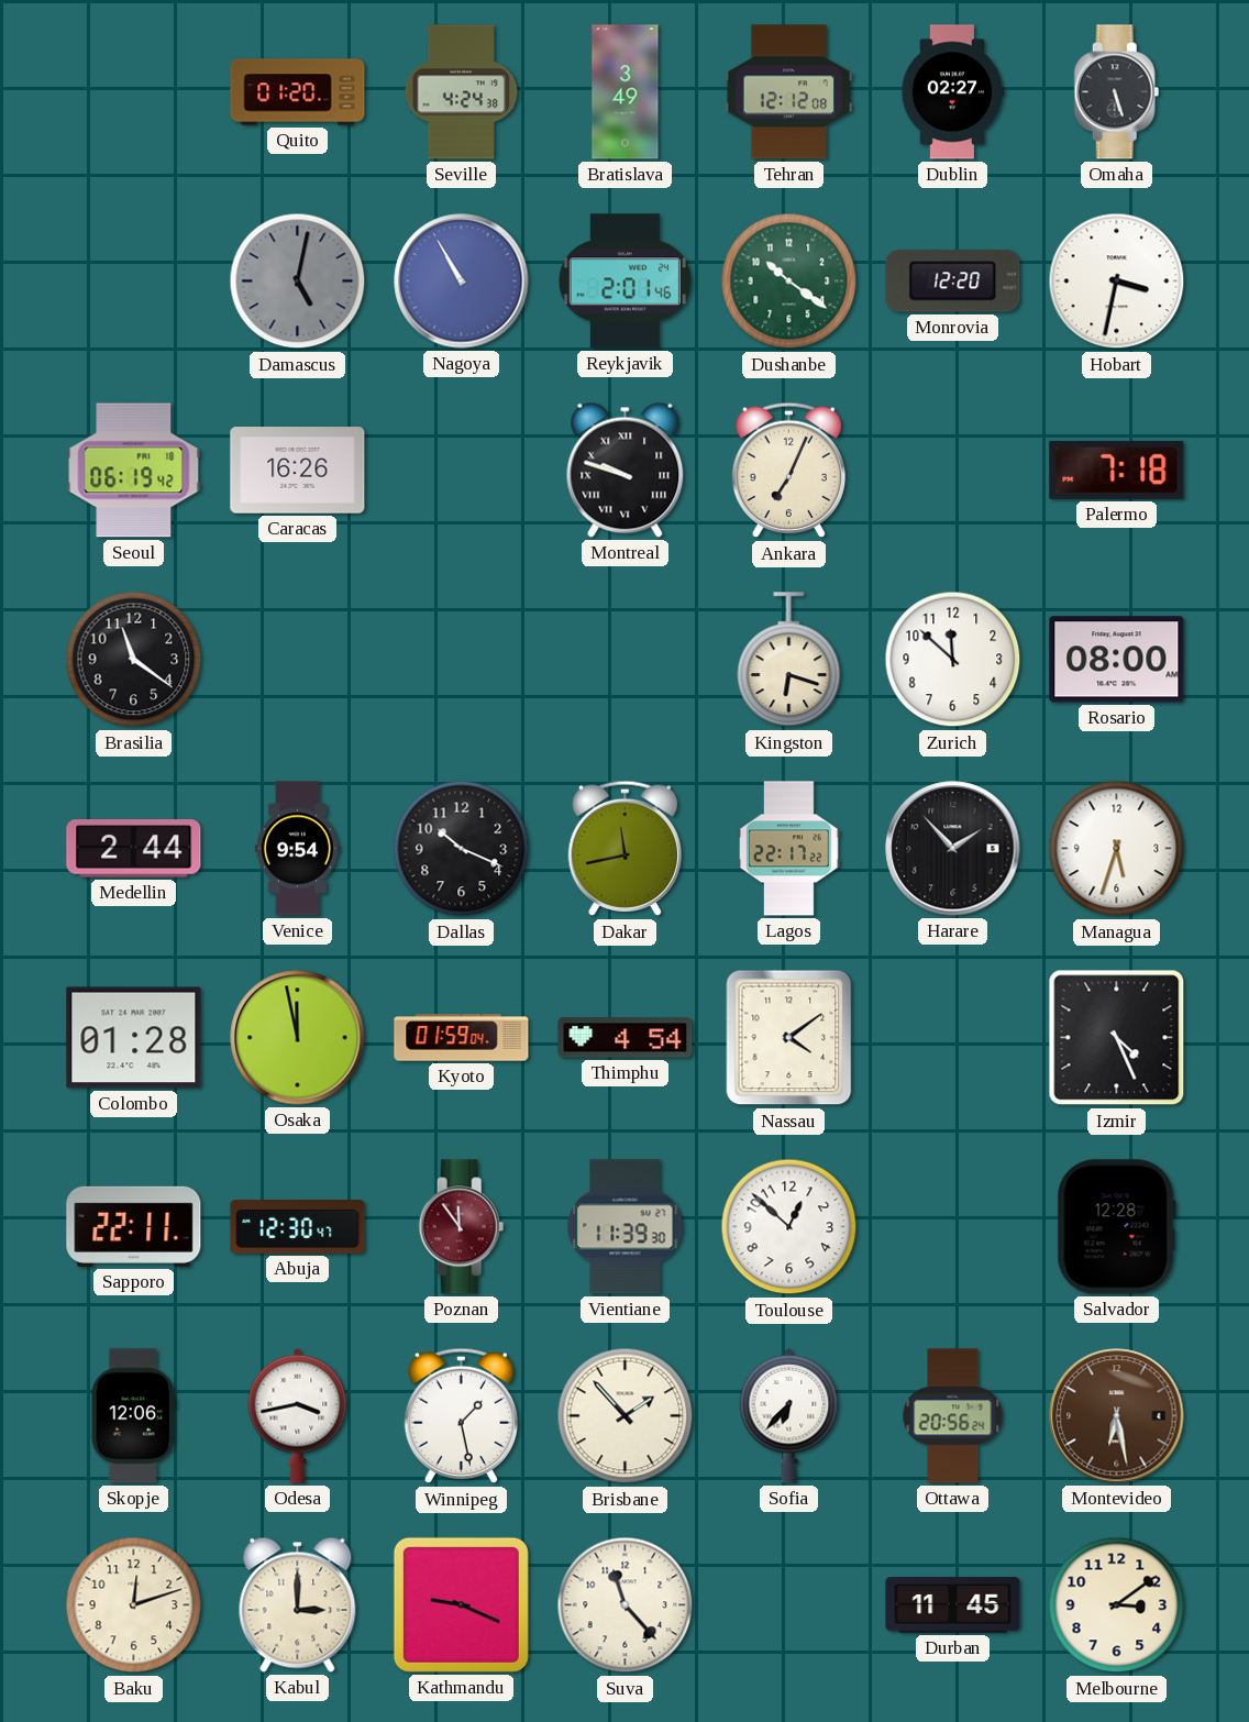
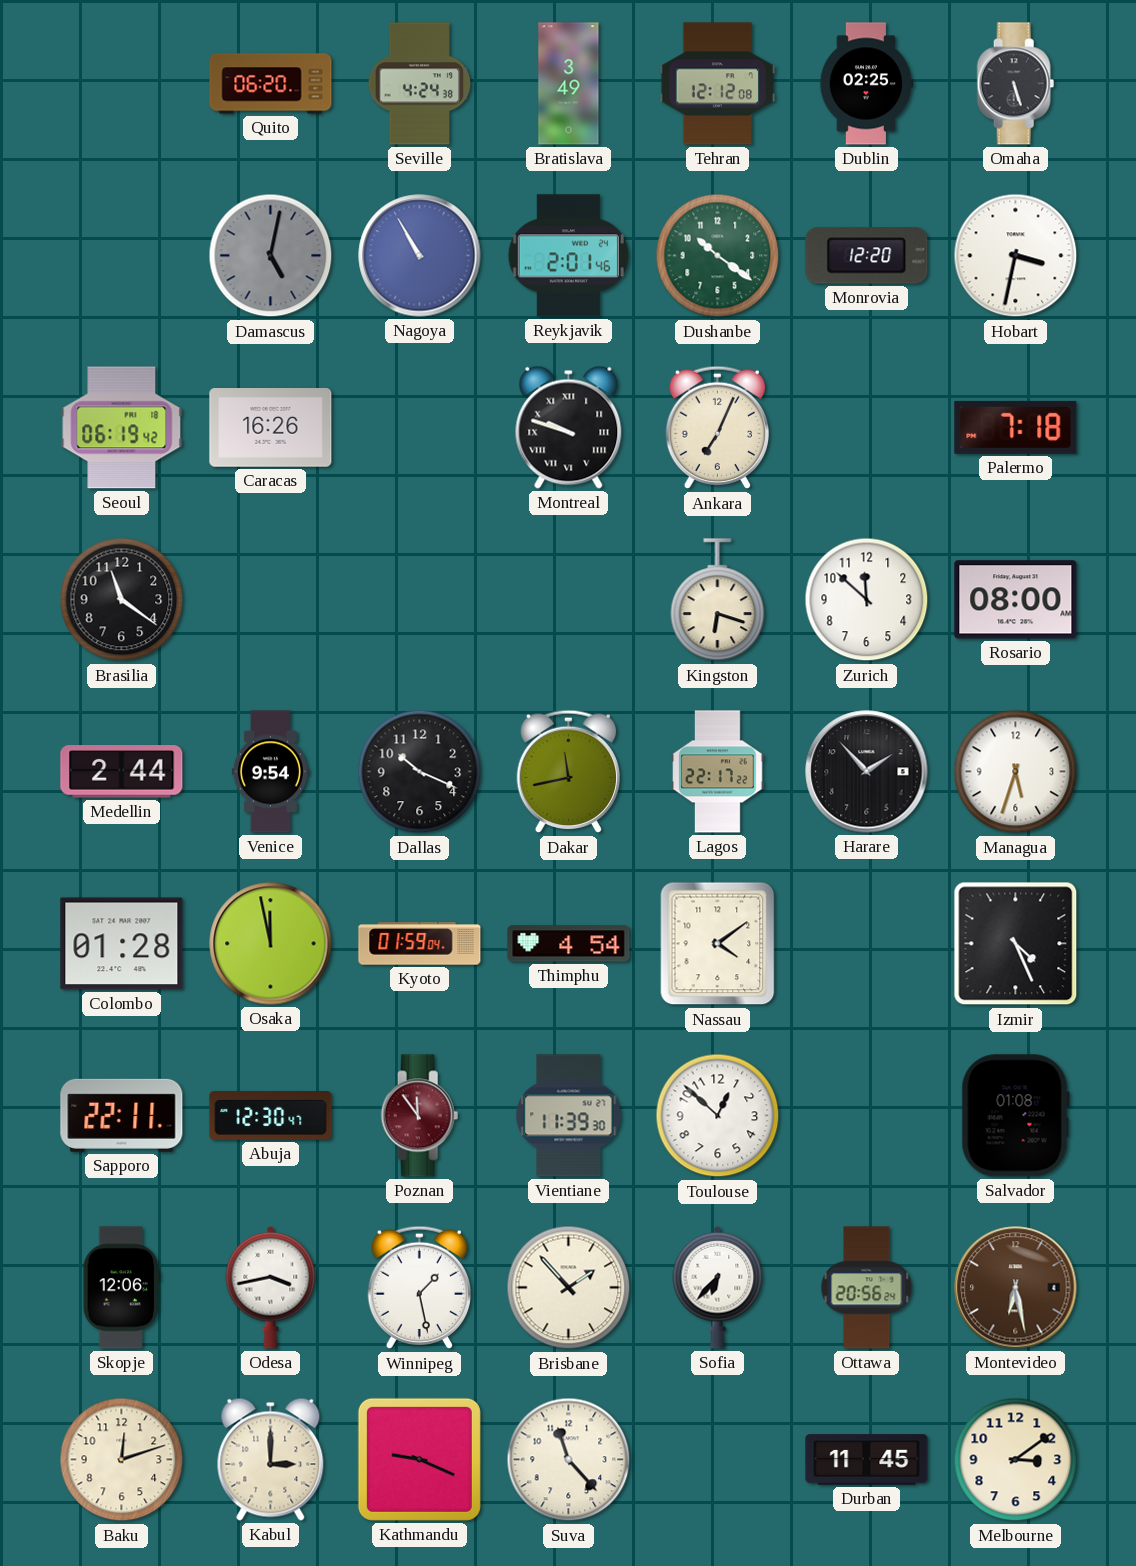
Quito: 01:20 -> 06:20 (271, 84)
Dublin: 02:27 -> 02:25 (866, 84)
Salvador: 12:28 -> 01:08 (1015, 1116)
